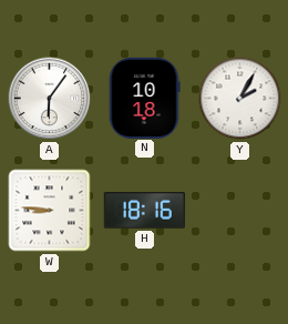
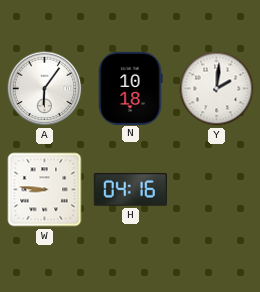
Y: 2:05 -> 2:01 (217, 89)
H: 18:16 -> 04:16 (130, 189)
